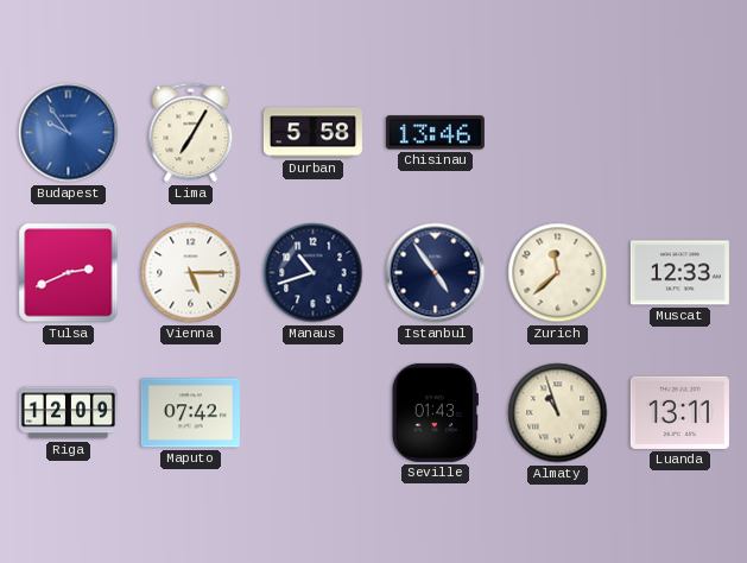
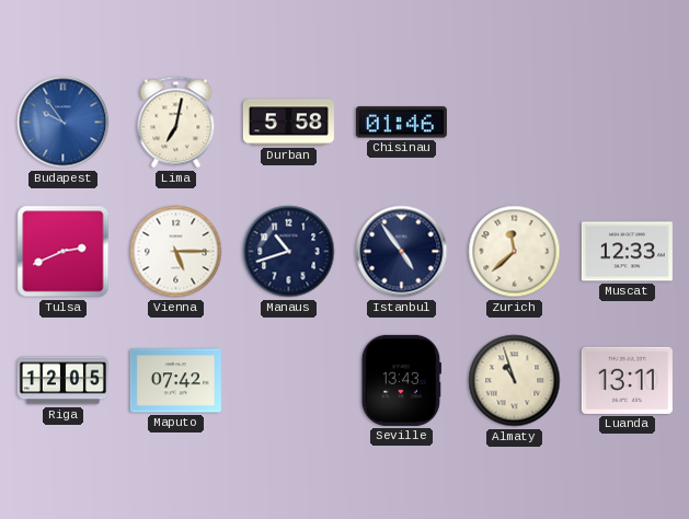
Lima: 7:05 -> 7:02 (176, 123)
Chisinau: 13:46 -> 01:46 (401, 123)
Riga: 12:09 -> 12:05 (62, 381)
Seville: 01:43 -> 13:43 (401, 380)
